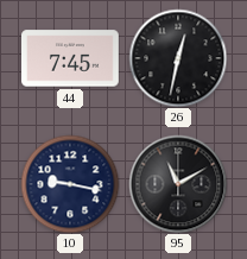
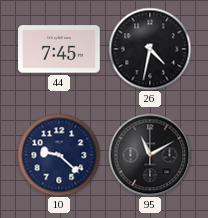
26: 12:32 -> 4:32 (150, 49)
10: 9:17 -> 9:22 (59, 155)
